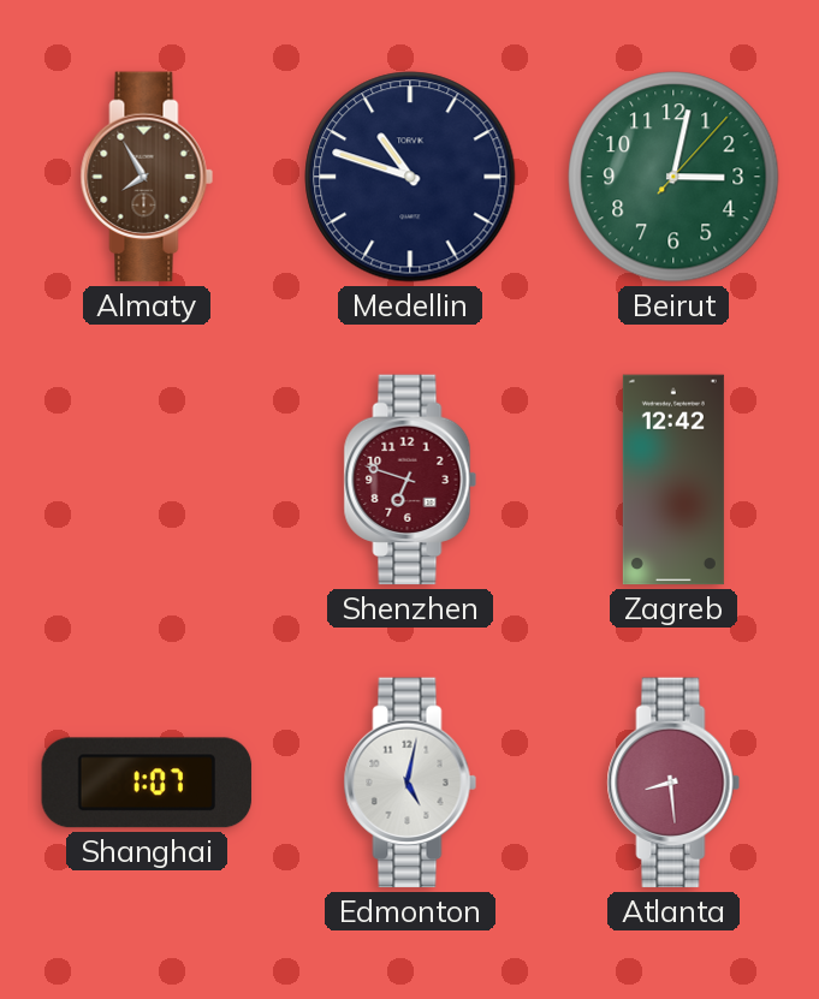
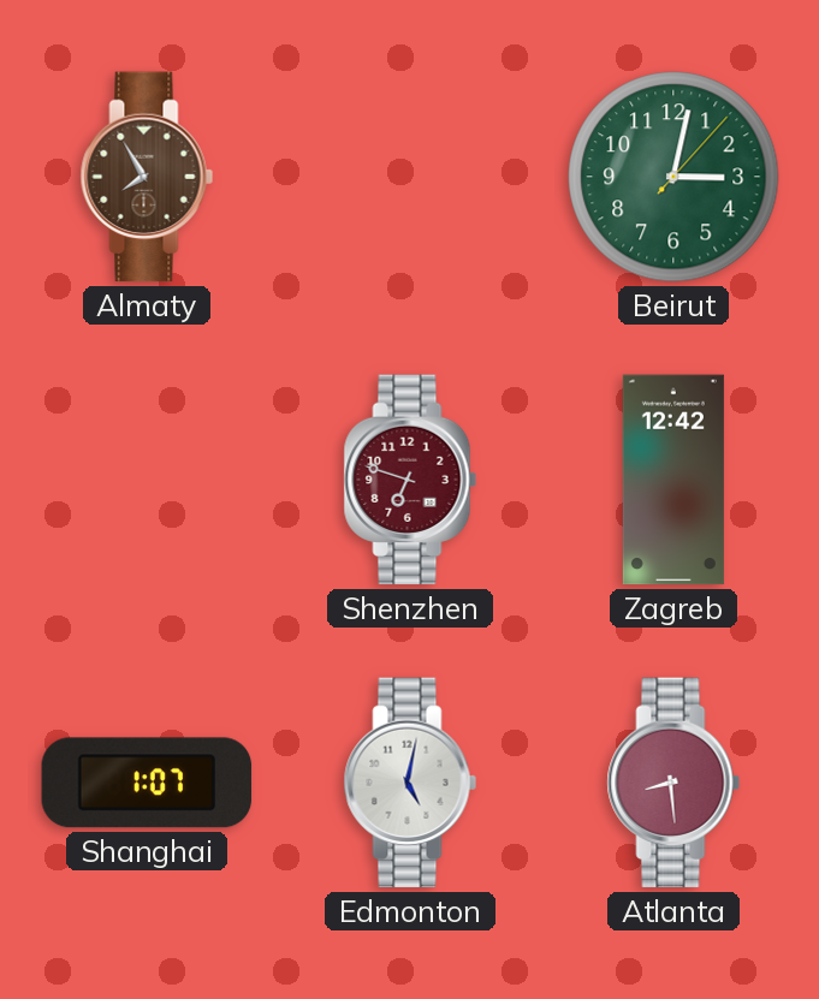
Medellin: 10:48 -> none (410, 177)
